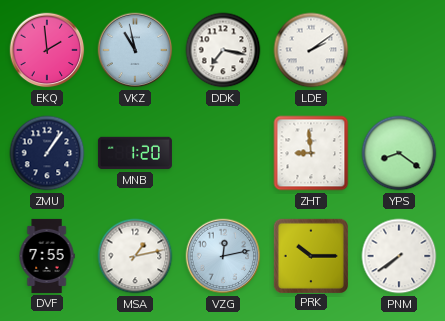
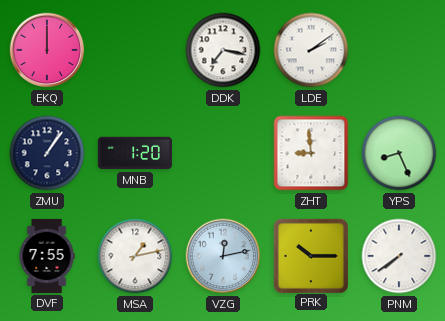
EKQ: 1:59 -> 12:00 (47, 50)
VKZ: 10:58 -> none (135, 50)
YPS: 8:21 -> 8:26 (399, 153)
